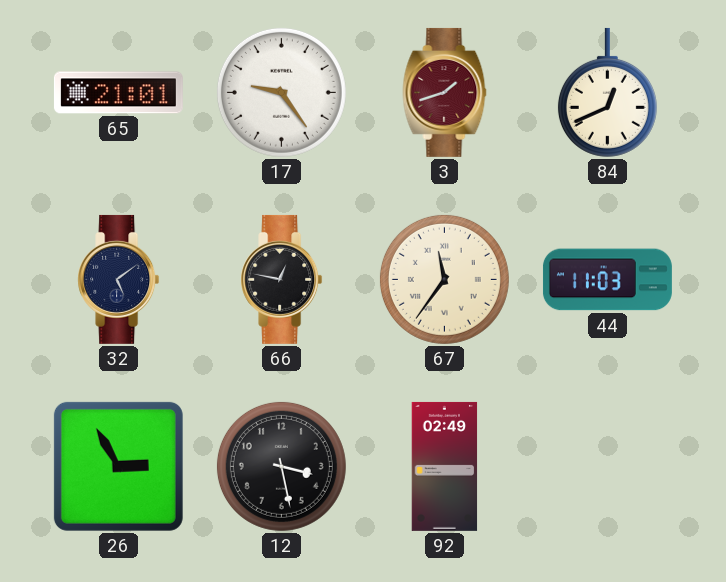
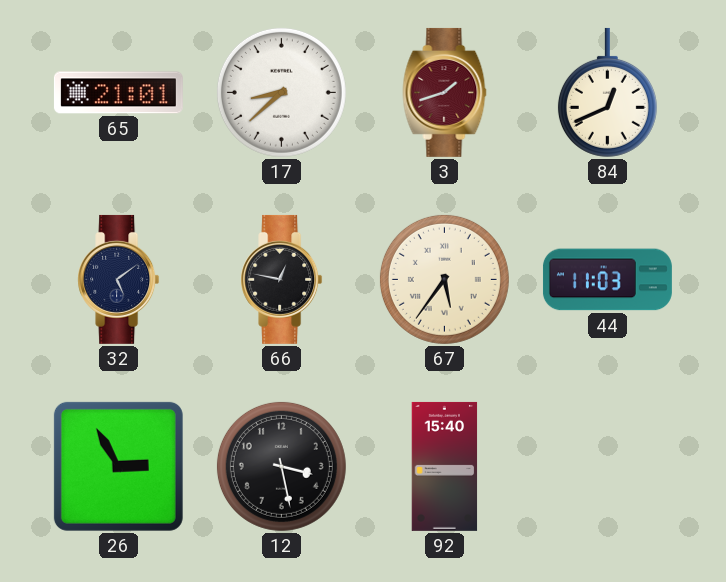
17: 9:24 -> 8:38 (281, 92)
67: 11:36 -> 5:36 (444, 279)
92: 02:49 -> 15:40 (445, 466)
